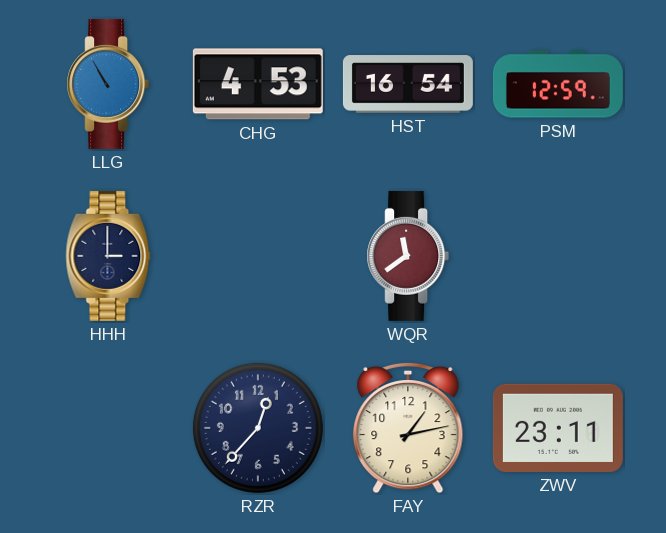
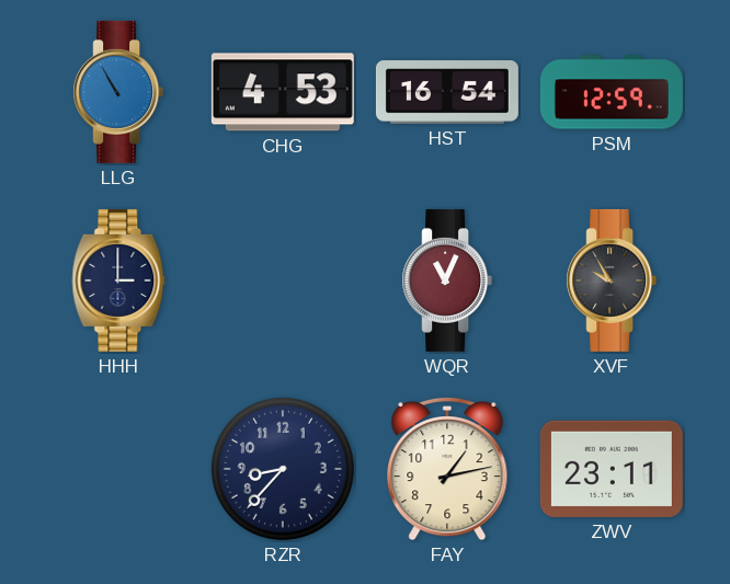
WQR: 11:39 -> 11:04 (447, 280)
XVF: none -> 9:55 (612, 280)
RZR: 12:37 -> 8:37 (283, 469)
